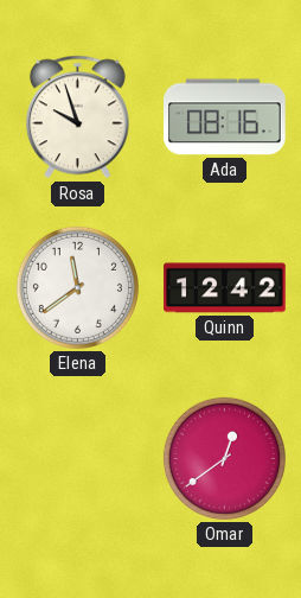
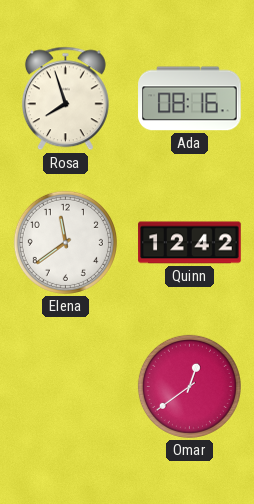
Rosa: 9:57 -> 7:57 (65, 99)
